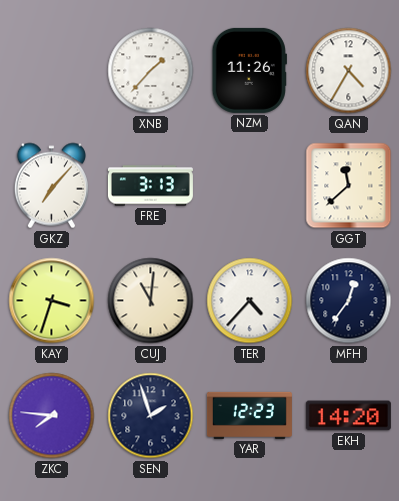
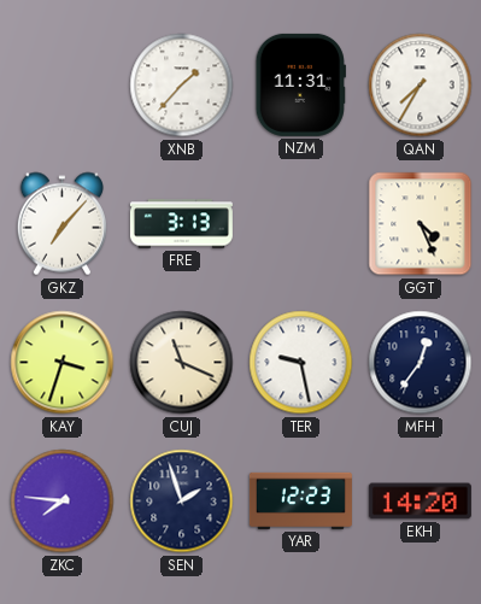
NZM: 11:26 -> 11:31 (300, 84)
QAN: 4:35 -> 7:35 (421, 86)
GGT: 11:38 -> 4:26 (421, 224)
CUJ: 11:01 -> 11:19 (182, 363)
TER: 4:37 -> 9:28 (301, 363)
